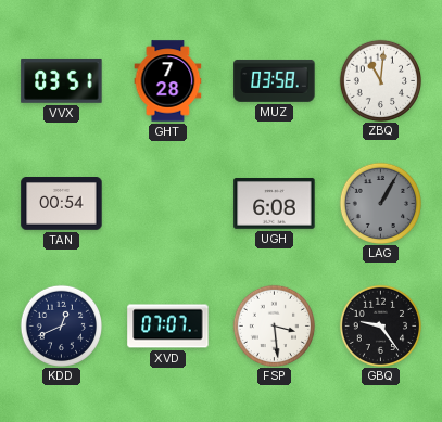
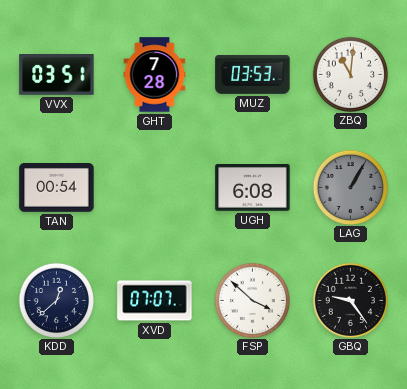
MUZ: 03:58 -> 03:53 (253, 74)
KDD: 12:41 -> 12:38 (56, 300)
FSP: 3:29 -> 3:52 (252, 300)
